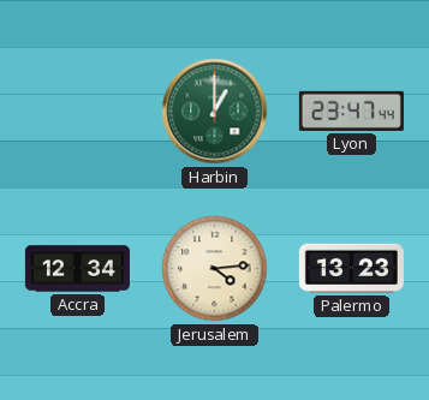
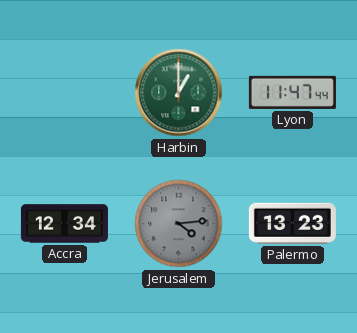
Lyon: 23:47 -> 11:47 (292, 92)
Jerusalem dial: cream -> grey (179, 224)
